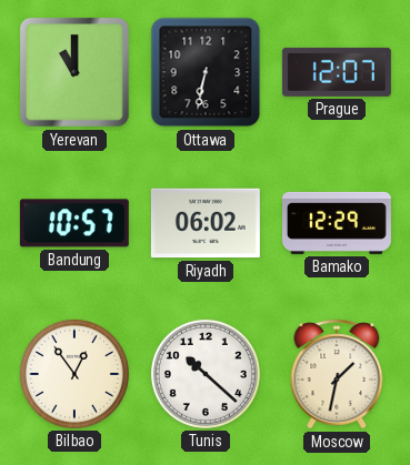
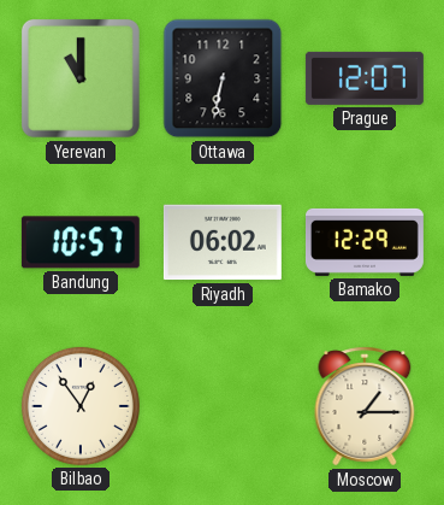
Tunis: 10:22 -> none (206, 374)
Moscow: 1:32 -> 1:15 (365, 406)
